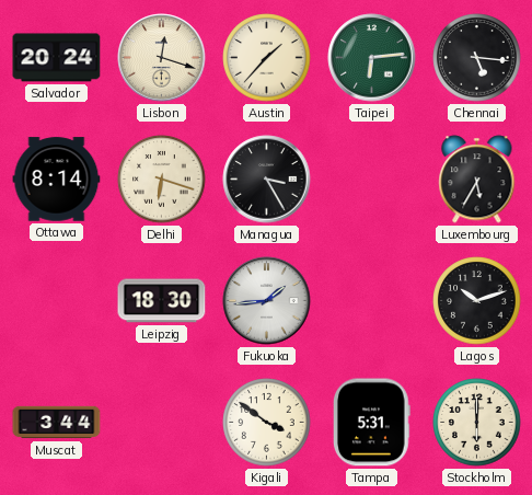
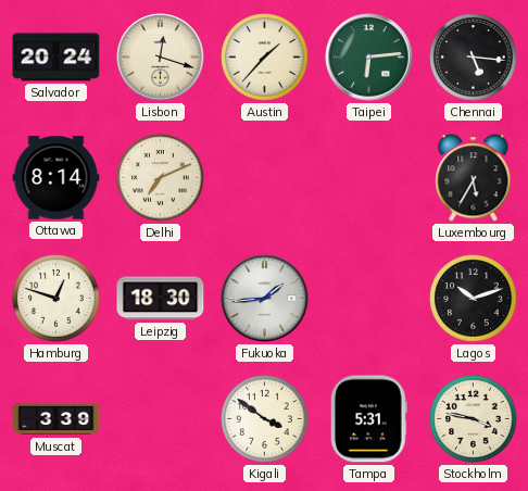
Delhi: 6:18 -> 7:11 (161, 178)
Managua: 3:25 -> none (267, 180)
Hamburg: none -> 12:48 (56, 299)
Muscat: 3:44 -> 3:39 (56, 419)
Stockholm: 6:00 -> 3:47 (474, 419)
